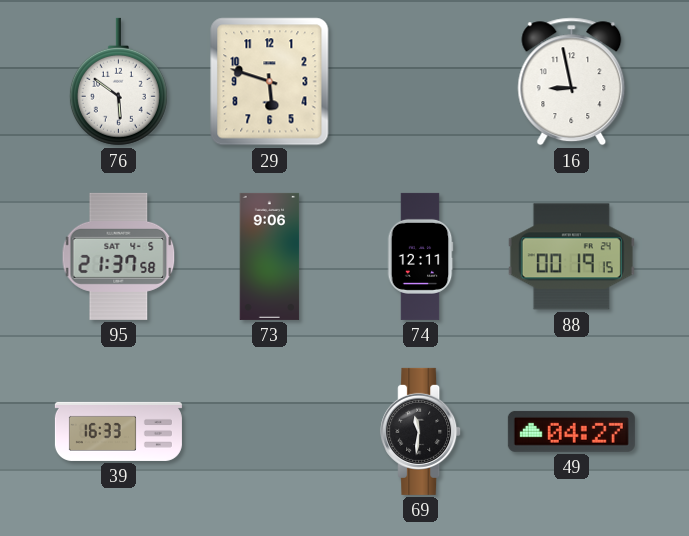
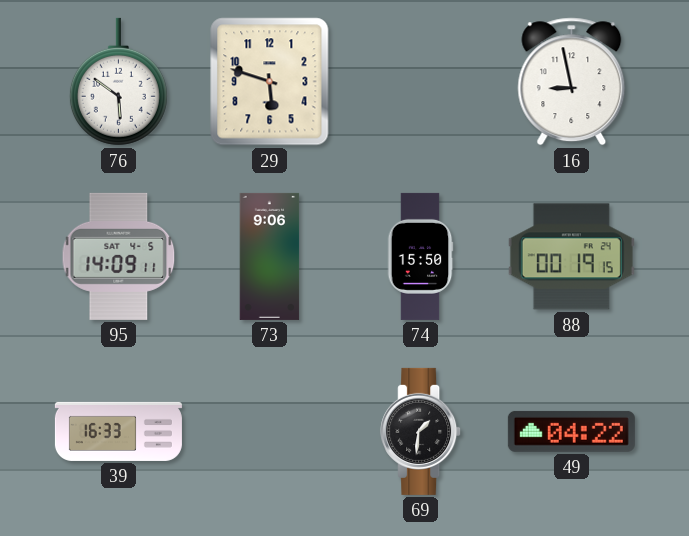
95: 21:37 -> 14:09 (119, 256)
74: 12:11 -> 15:50 (420, 256)
69: 11:31 -> 1:31 (421, 431)
49: 04:27 -> 04:22 (571, 431)
